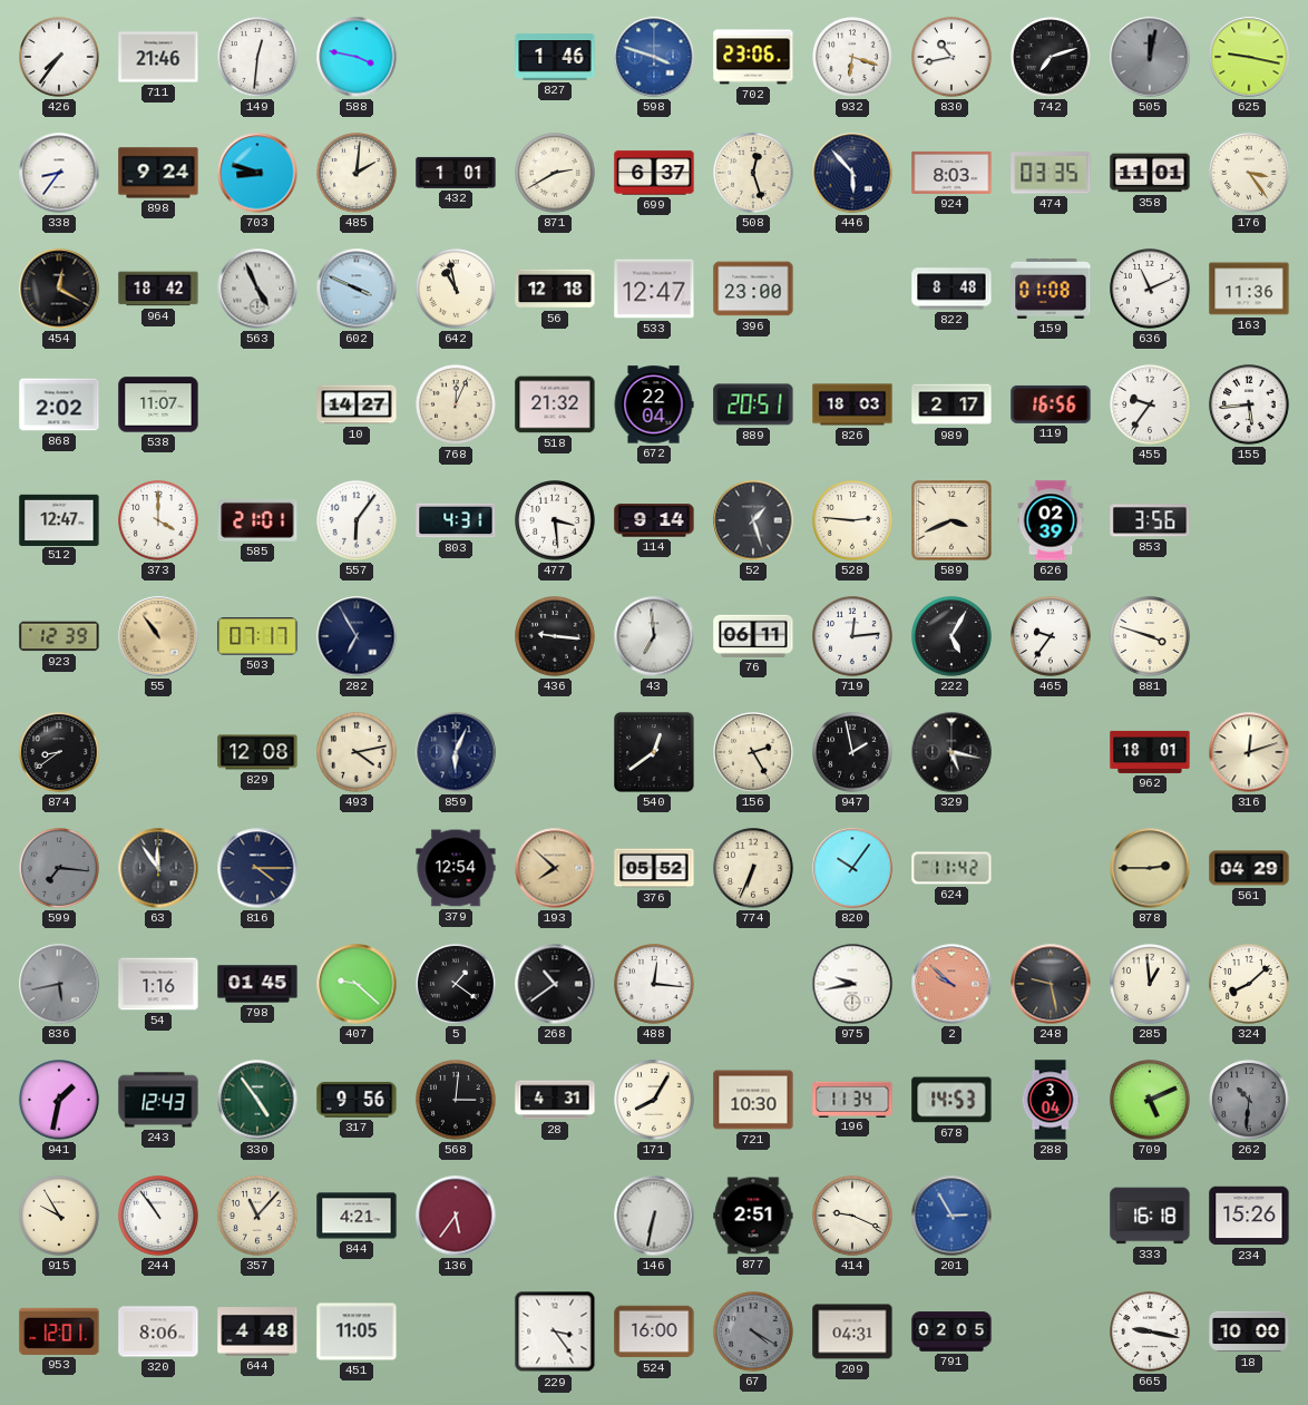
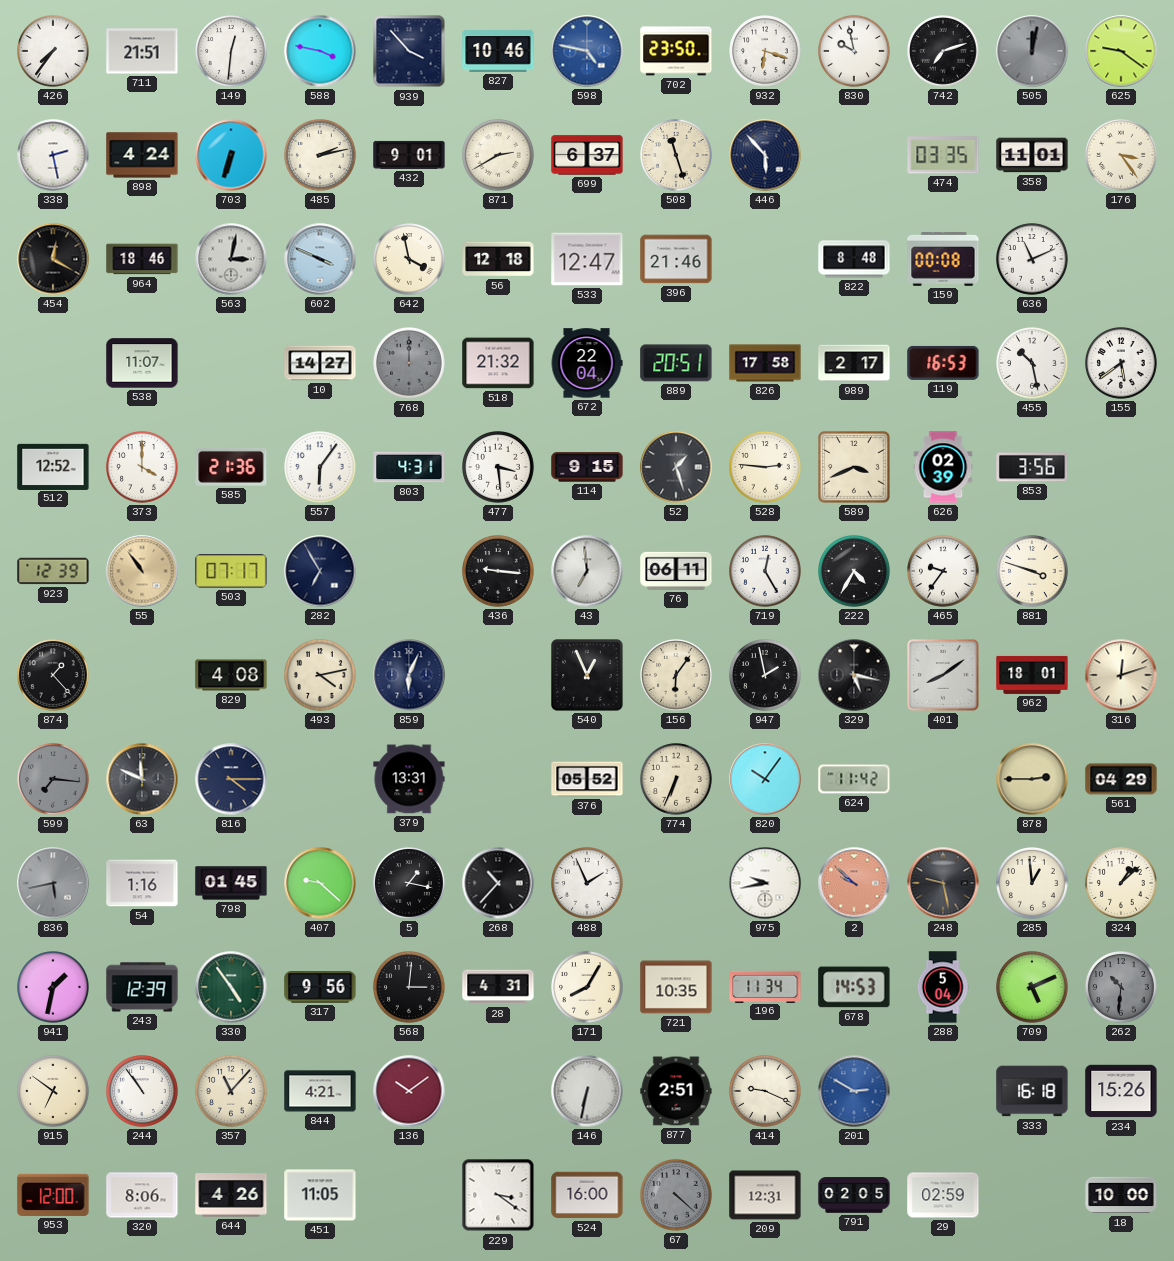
711: 21:46 -> 21:51 (142, 51)
939: none -> 3:53 (409, 51)
827: 1:46 -> 10:46 (498, 51)
598: 3:48 -> 4:47 (587, 51)
702: 23:06 -> 23:50 (676, 51)
830: 10:43 -> 9:58 (855, 52)
625: 9:17 -> 9:21 (1121, 51)
338: 8:36 -> 2:28 (53, 155)
898: 9:24 -> 4:24 (142, 155)
703: 8:48 -> 6:33 (231, 155)
485: 2:01 -> 2:13 (321, 156)
432: 1:01 -> 9:01 (409, 155)
508: 12:27 -> 11:27 (677, 156)
924: 8:03 -> none (951, 173)
964: 18:42 -> 18:46 (142, 259)
563: 4:56 -> 3:02 (231, 259)
642: 10:58 -> 3:58 (410, 260)
396: 23:00 -> 21:46 (676, 259)
159: 01:08 -> 00:08 (943, 259)
163: 11:36 -> none (1249, 289)
868: 2:02 -> none (59, 404)
768: 12:04 -> 12:00 (410, 364)
768 dial: cream -> grey (410, 364)
826: 18:03 -> 17:58 (765, 363)
119: 16:56 -> 16:53 (943, 363)
455: 9:36 -> 10:28 (1033, 364)
155: 5:44 -> 5:39 (1122, 364)
512: 12:47 -> 12:52 (53, 466)
585: 21:01 -> 21:36 (231, 467)
114: 9:14 -> 9:15 (587, 467)
719: 12:14 -> 12:25 (766, 572)
222: 5:05 -> 4:35 (855, 572)
874: 8:39 -> 1:23 (54, 676)
829: 12:08 -> 4:08 (231, 675)
540: 12:39 -> 12:56 (587, 675)
156: 2:25 -> 6:06 (677, 676)
401: none -> 8:09 (944, 676)
63: 11:54 -> 11:49 (142, 779)
379: 12:54 -> 13:31 (409, 779)
193: 7:52 -> none (555, 868)
5: 1:21 -> 1:17 (410, 884)
268: 10:39 -> 10:37 (498, 883)
488: 12:16 -> 1:56 (588, 884)
324: 8:08 -> 1:08 (1122, 884)
243: 12:43 -> 12:39 (142, 987)
721: 10:30 -> 10:35 (676, 987)
288: 3:04 -> 5:04 (943, 987)
915: 9:55 -> 6:51 (54, 1092)
136: 5:36 -> 10:09 (409, 1091)
201: 2:55 -> 2:50 (854, 1091)
953: 12:01 -> 12:00 (53, 1195)
644: 4:48 -> 4:26 (231, 1195)
229: 3:24 -> 3:21 (498, 1195)
67: 4:20 -> 4:22 (677, 1196)
209: 04:31 -> 12:31 (765, 1195)
29: none -> 02:59 (943, 1195)
665: 9:17 -> none (1151, 1333)
